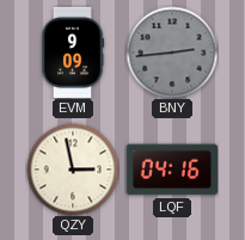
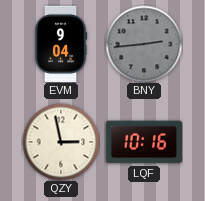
EVM: 9:09 -> 9:04 (61, 44)
LQF: 04:16 -> 10:16 (144, 142)
